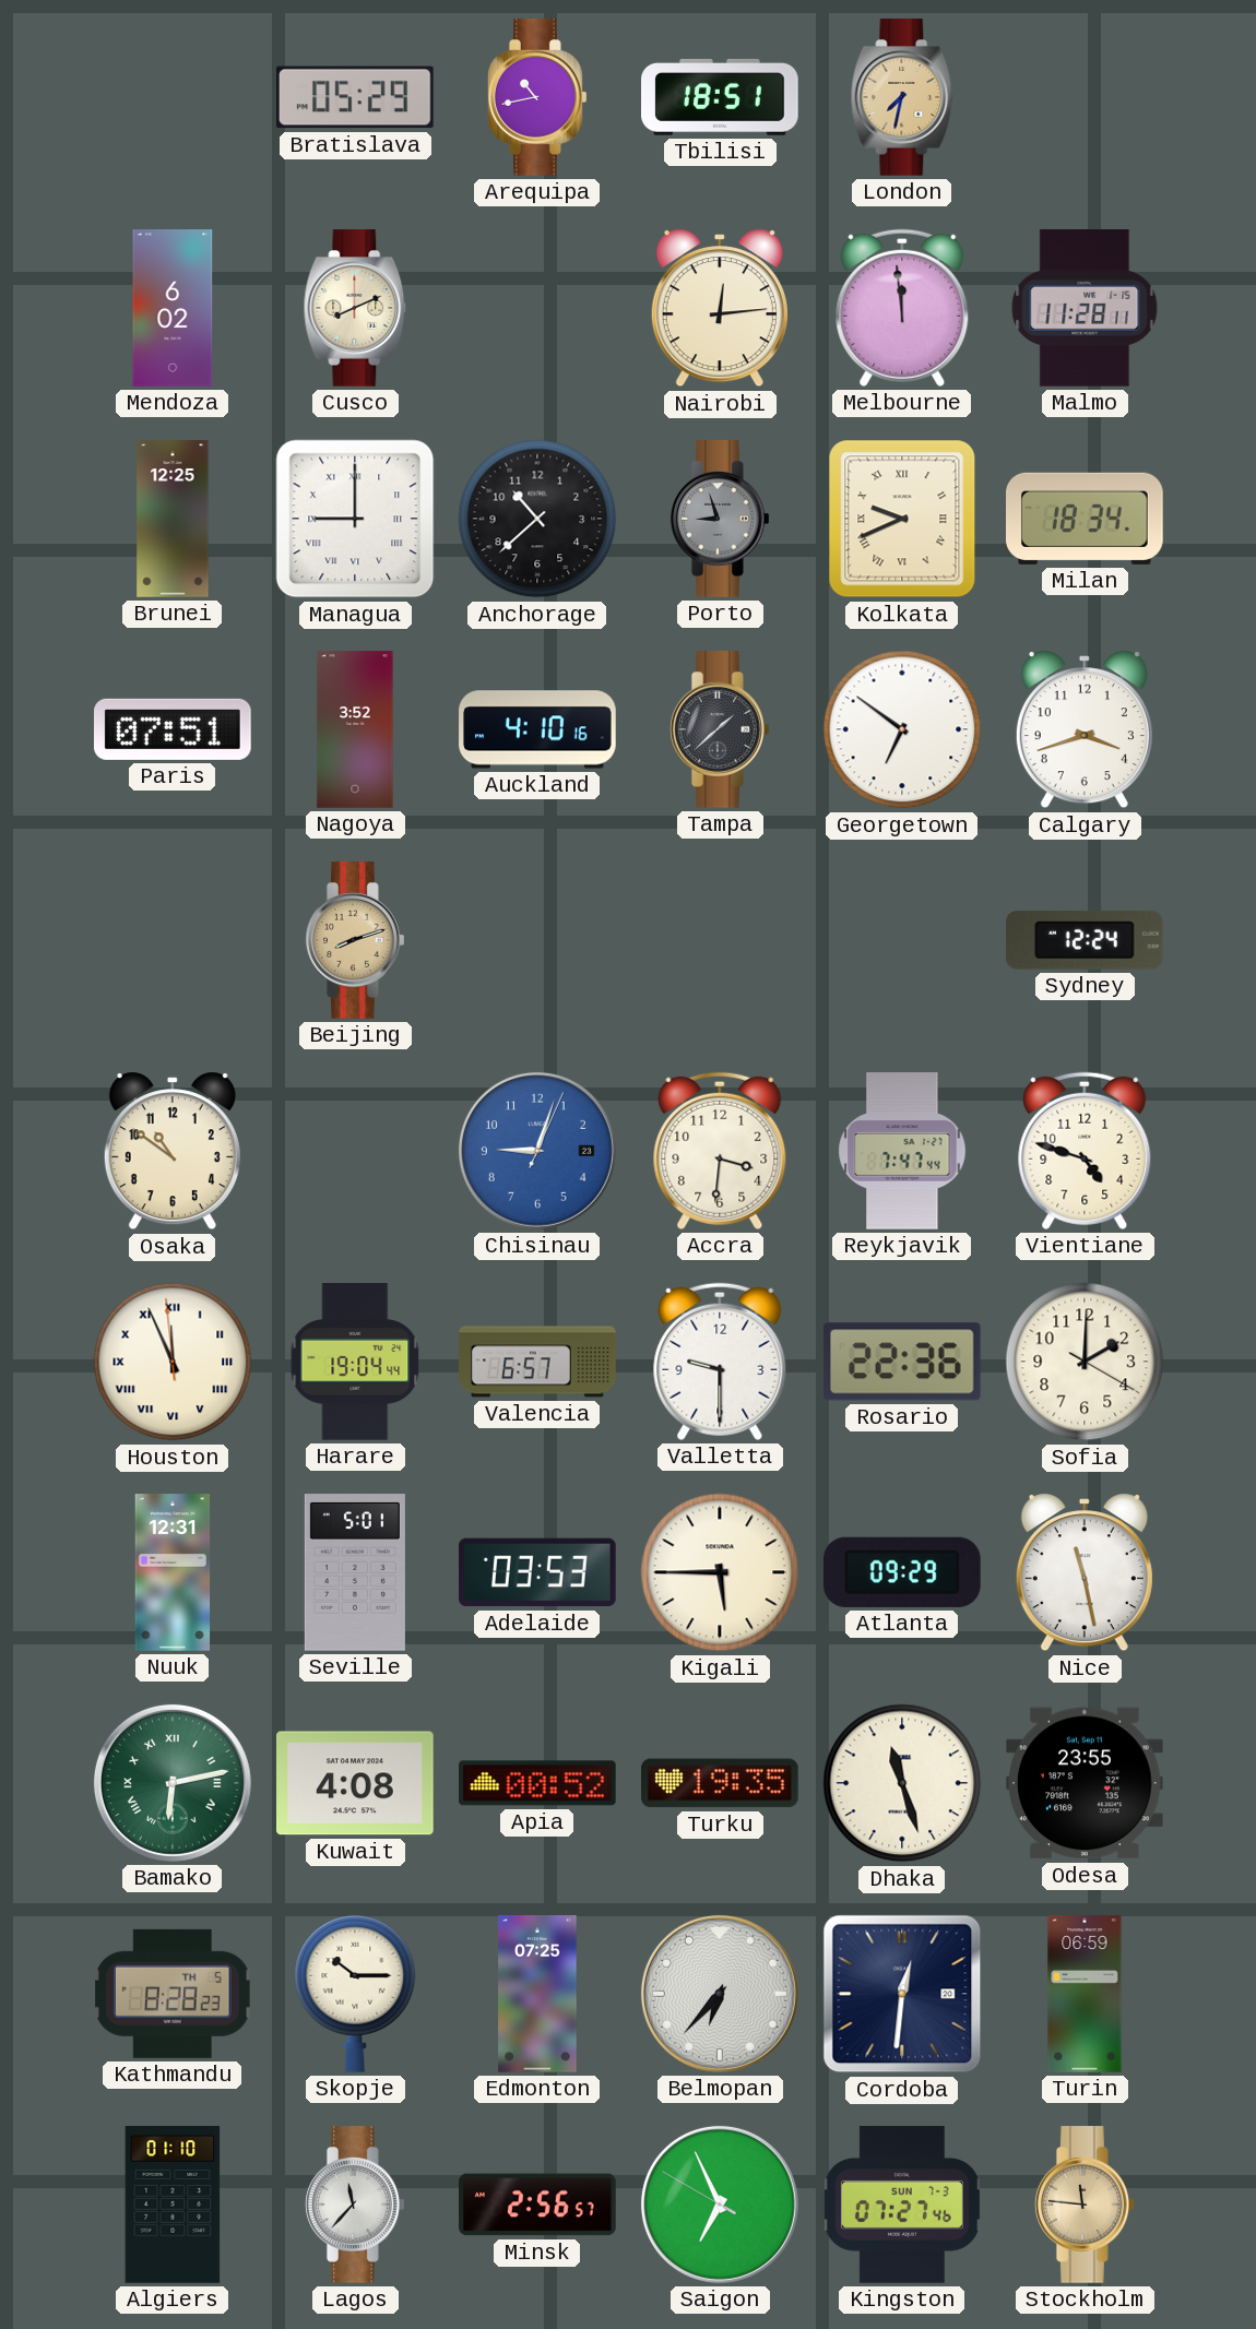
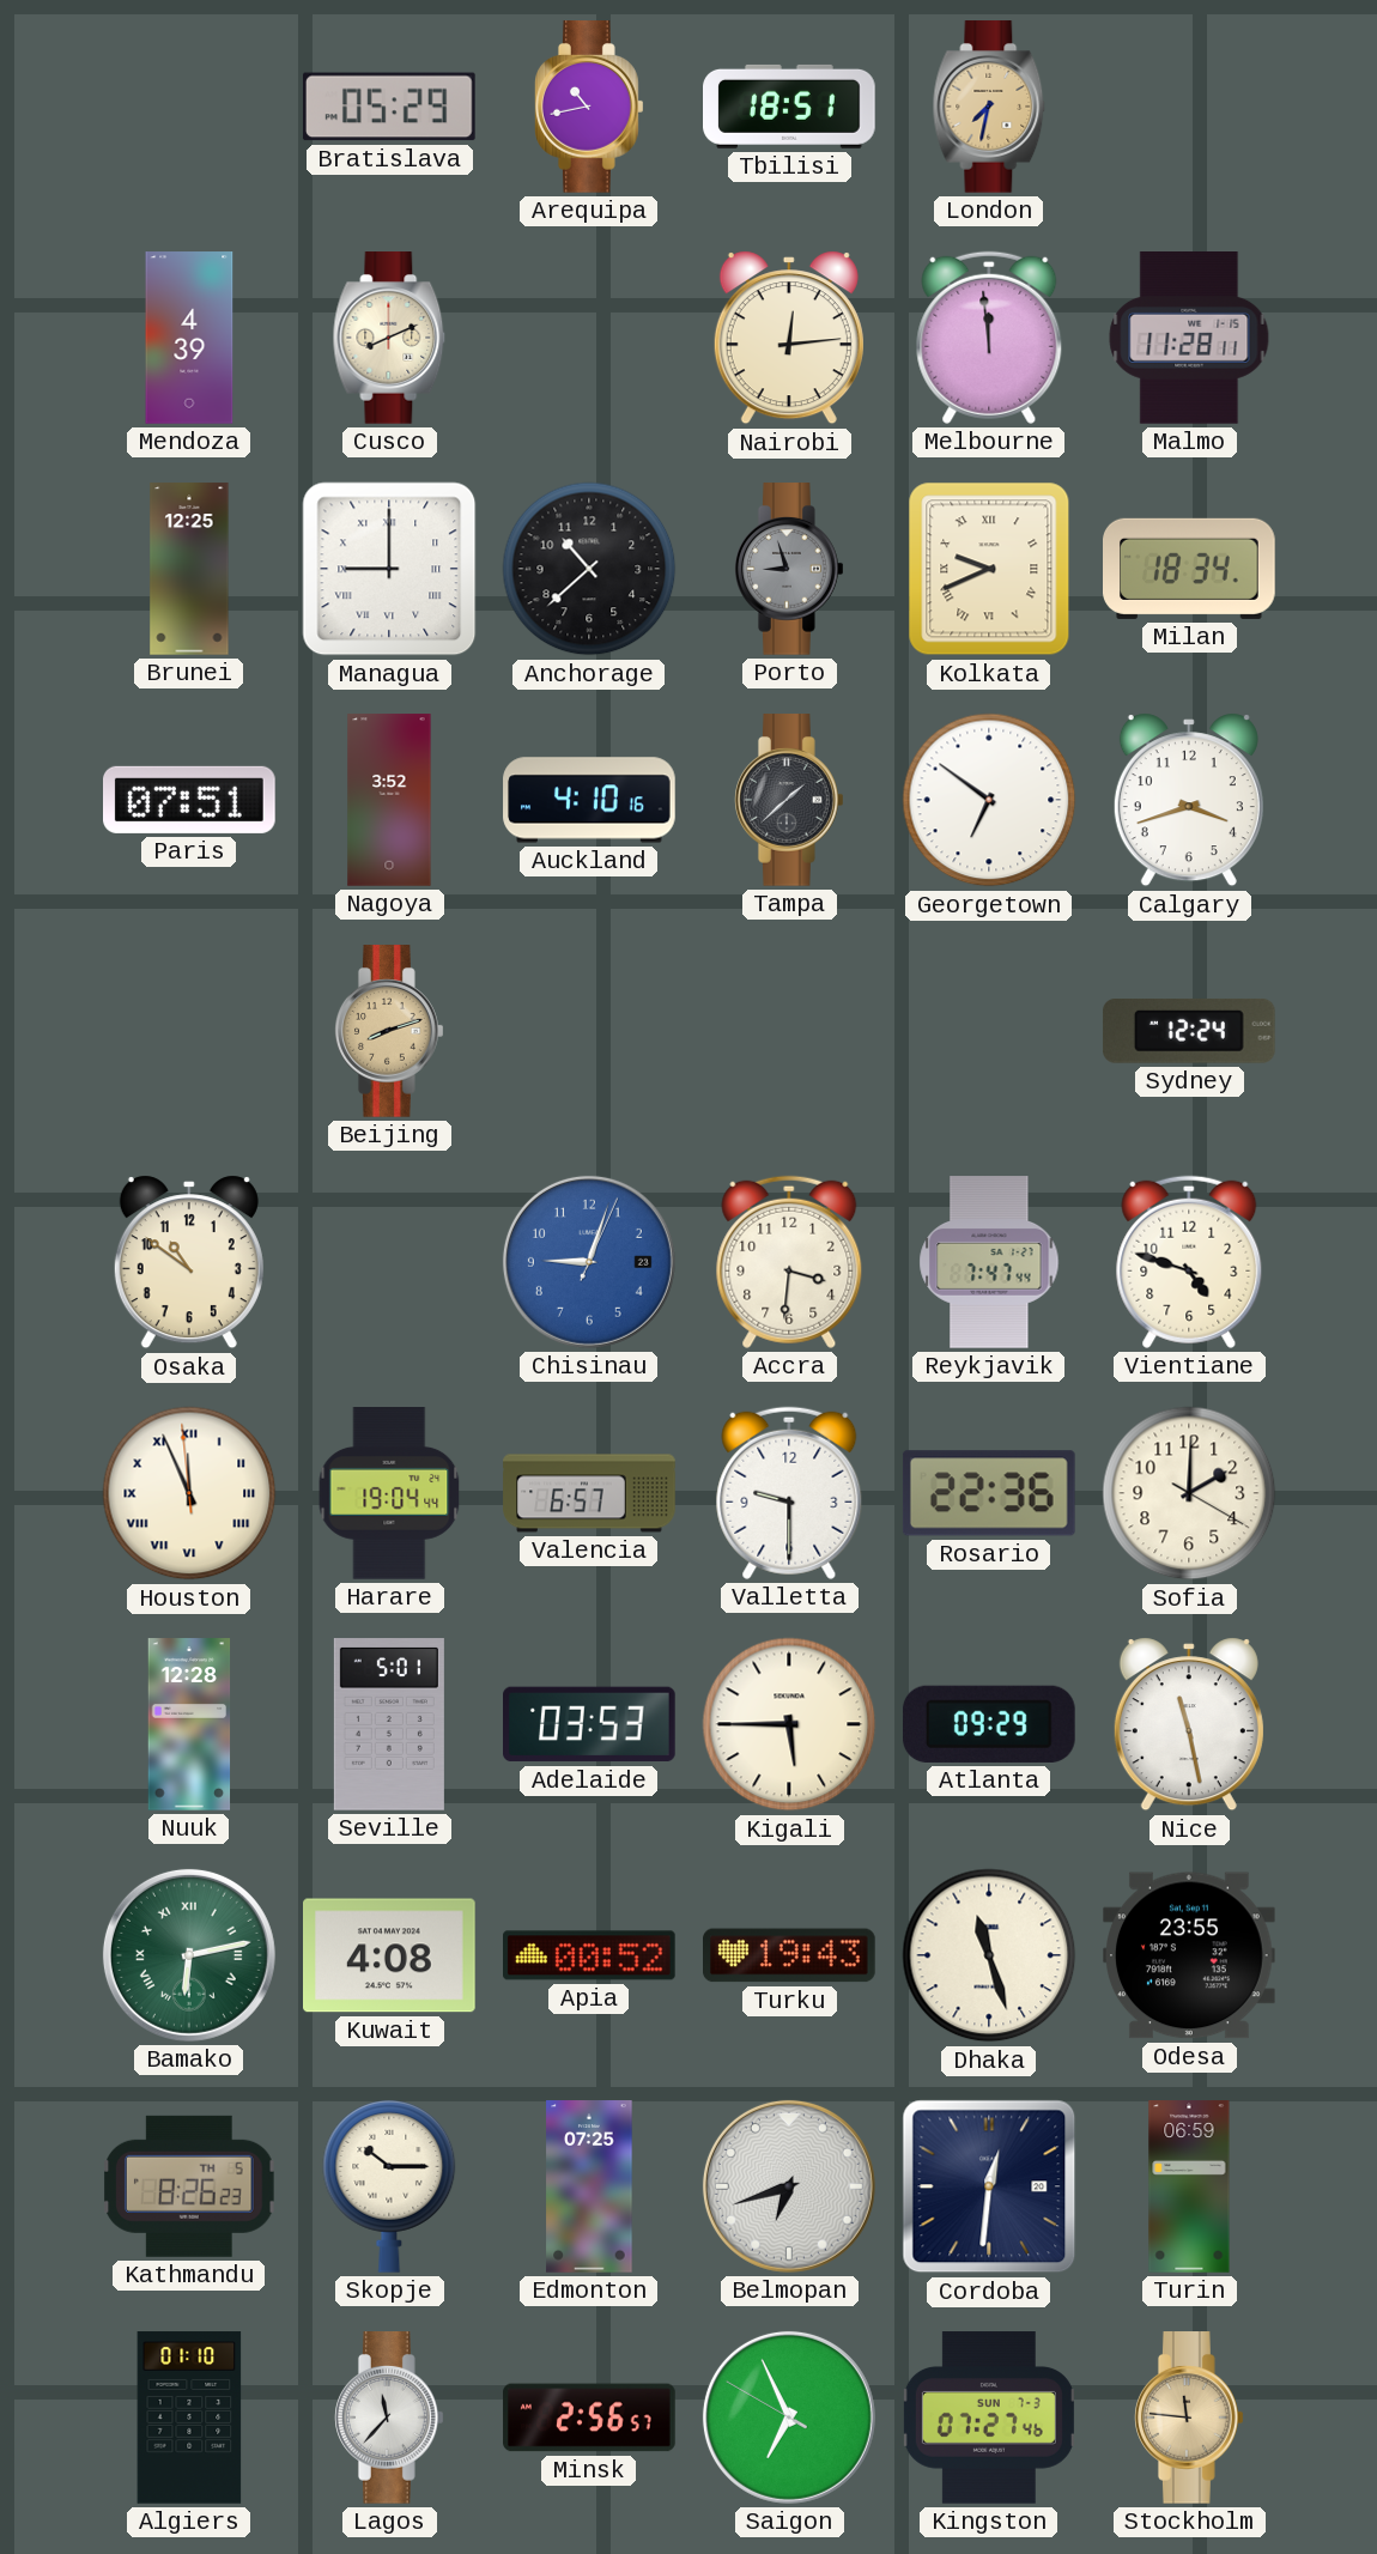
Mendoza: 6:02 -> 4:39 (189, 338)
Nuuk: 12:31 -> 12:28 (189, 1724)
Turku: 19:35 -> 19:43 (790, 1955)
Kathmandu: 8:28 -> 8:26 (189, 2186)
Belmopan: 6:37 -> 6:42 (789, 2186)
